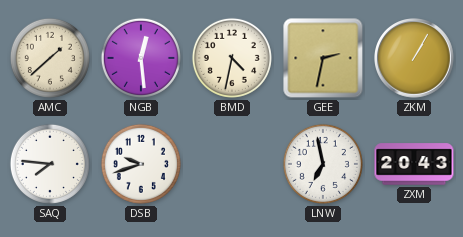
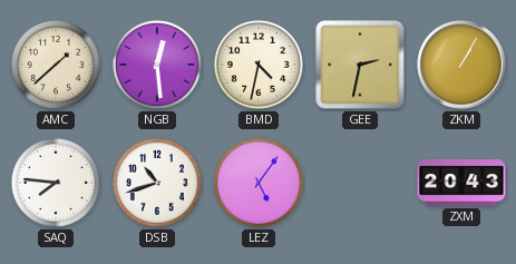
DSB: 9:42 -> 10:42 (157, 183)
LEZ: none -> 5:06 (259, 183)
LNW: 6:58 -> none (323, 164)
